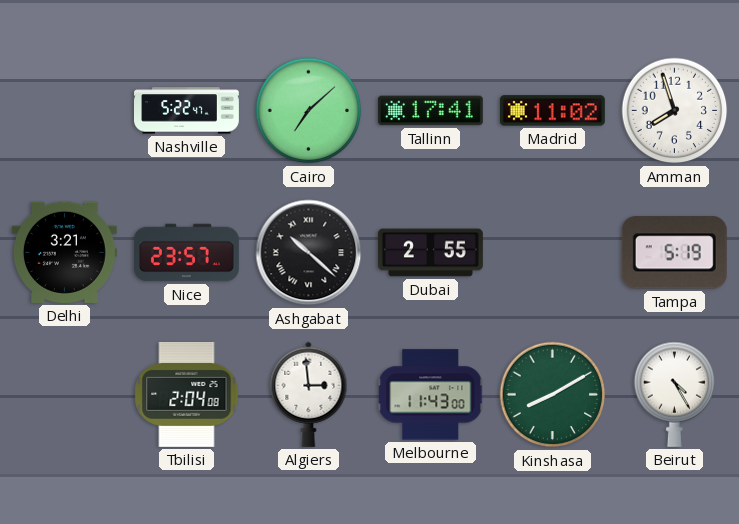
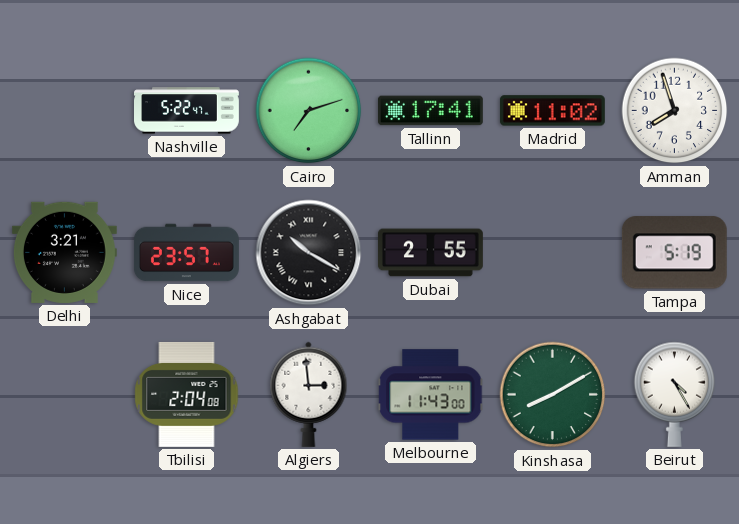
Cairo: 7:08 -> 7:12 (309, 111)
Ashgabat: 10:22 -> 10:20 (309, 253)
